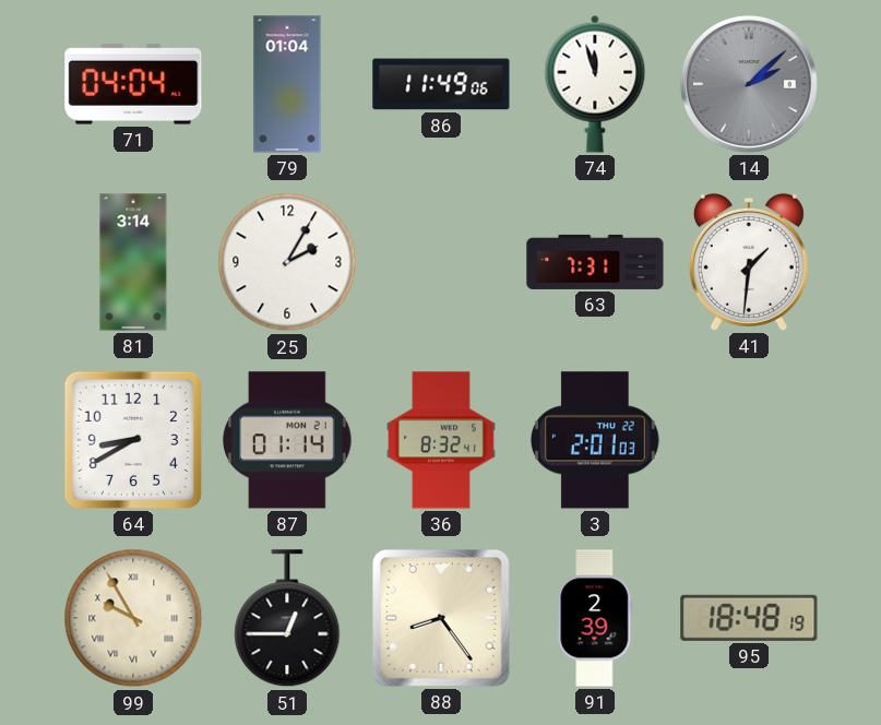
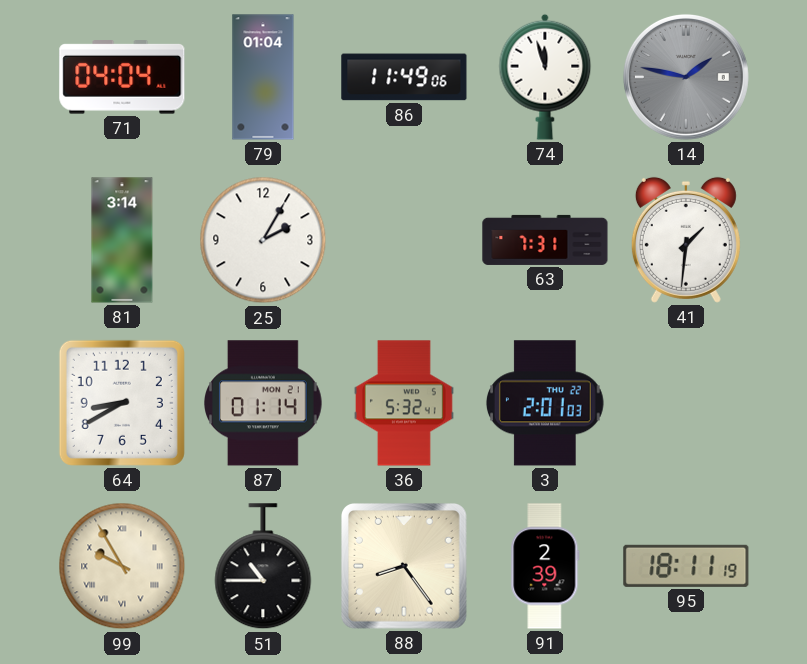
14: 2:08 -> 1:47 (686, 77)
36: 8:32 -> 5:32 (404, 403)
51: 12:45 -> 10:45 (263, 567)
95: 18:48 -> 18:11 (686, 566)
